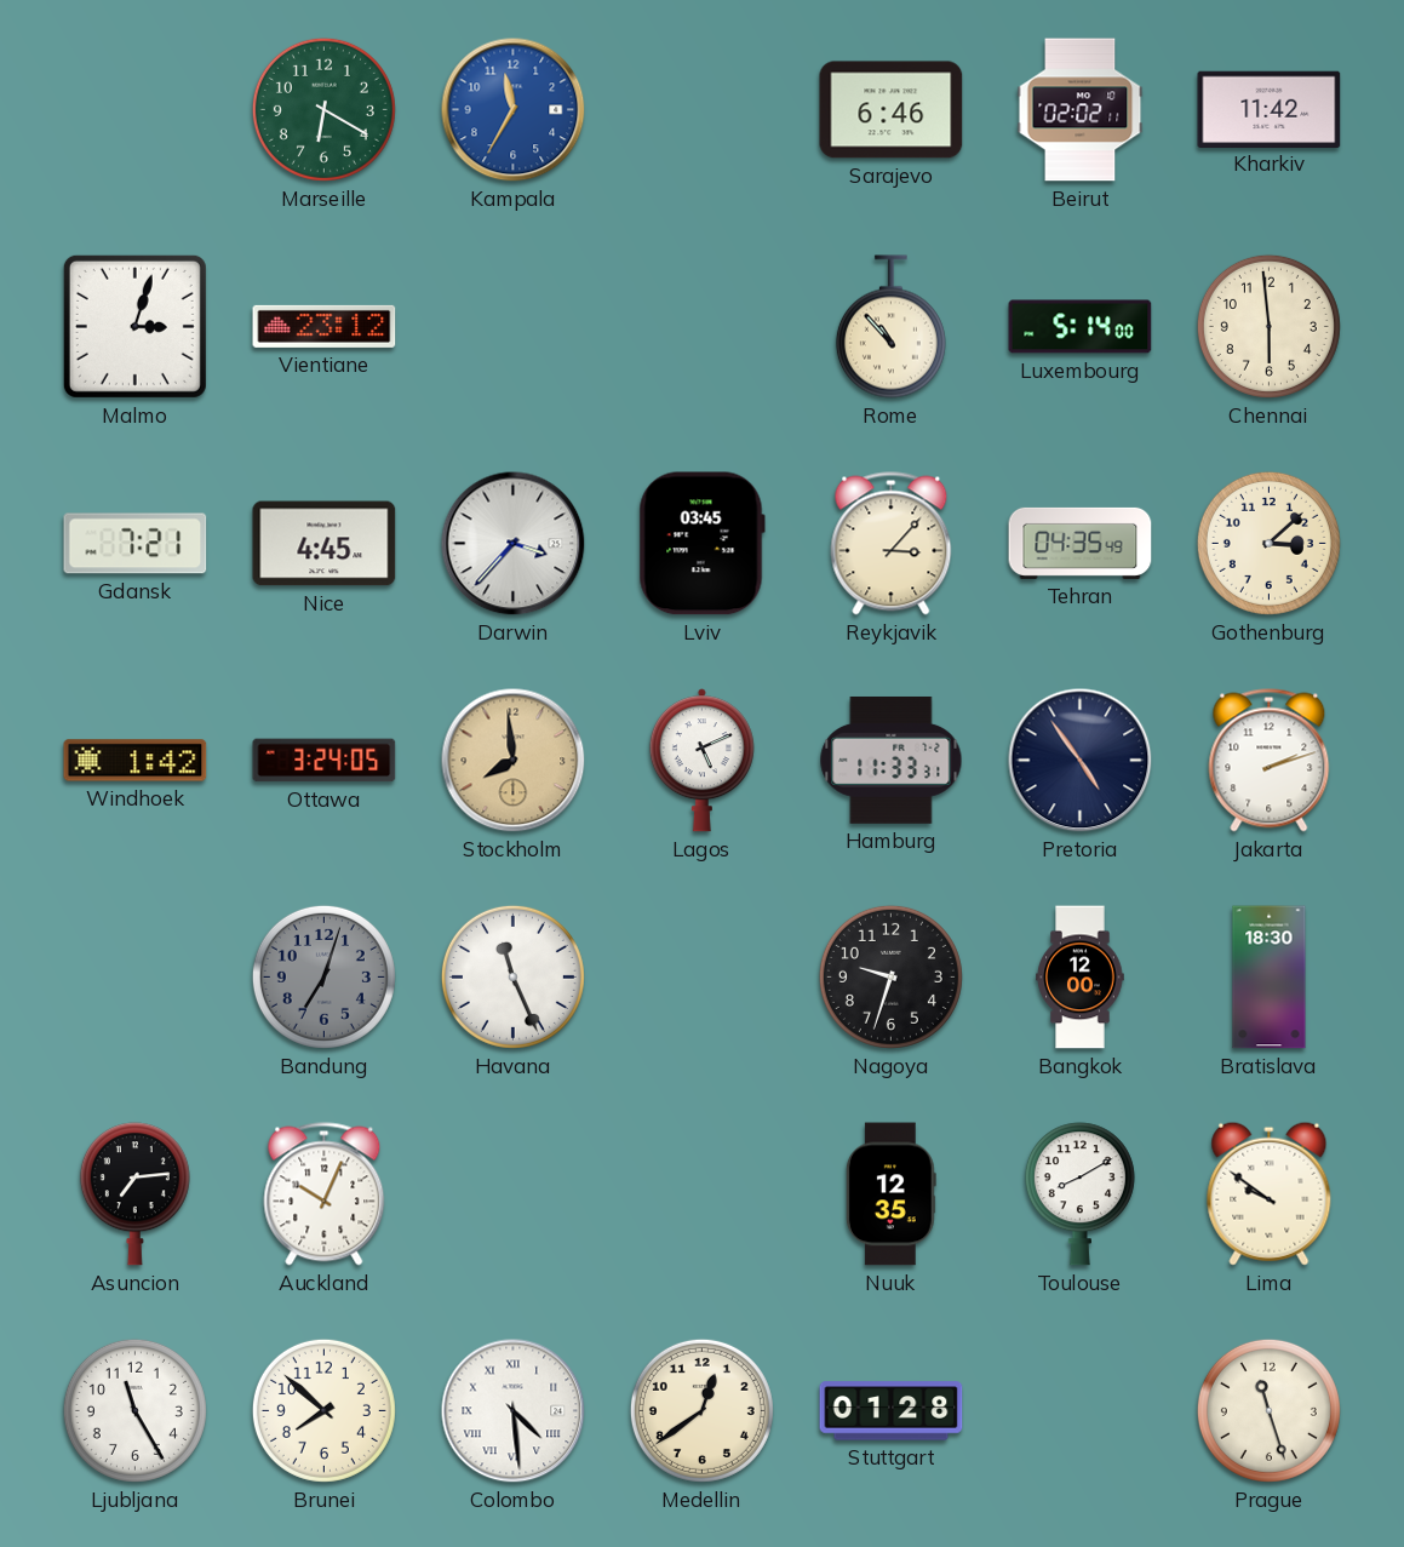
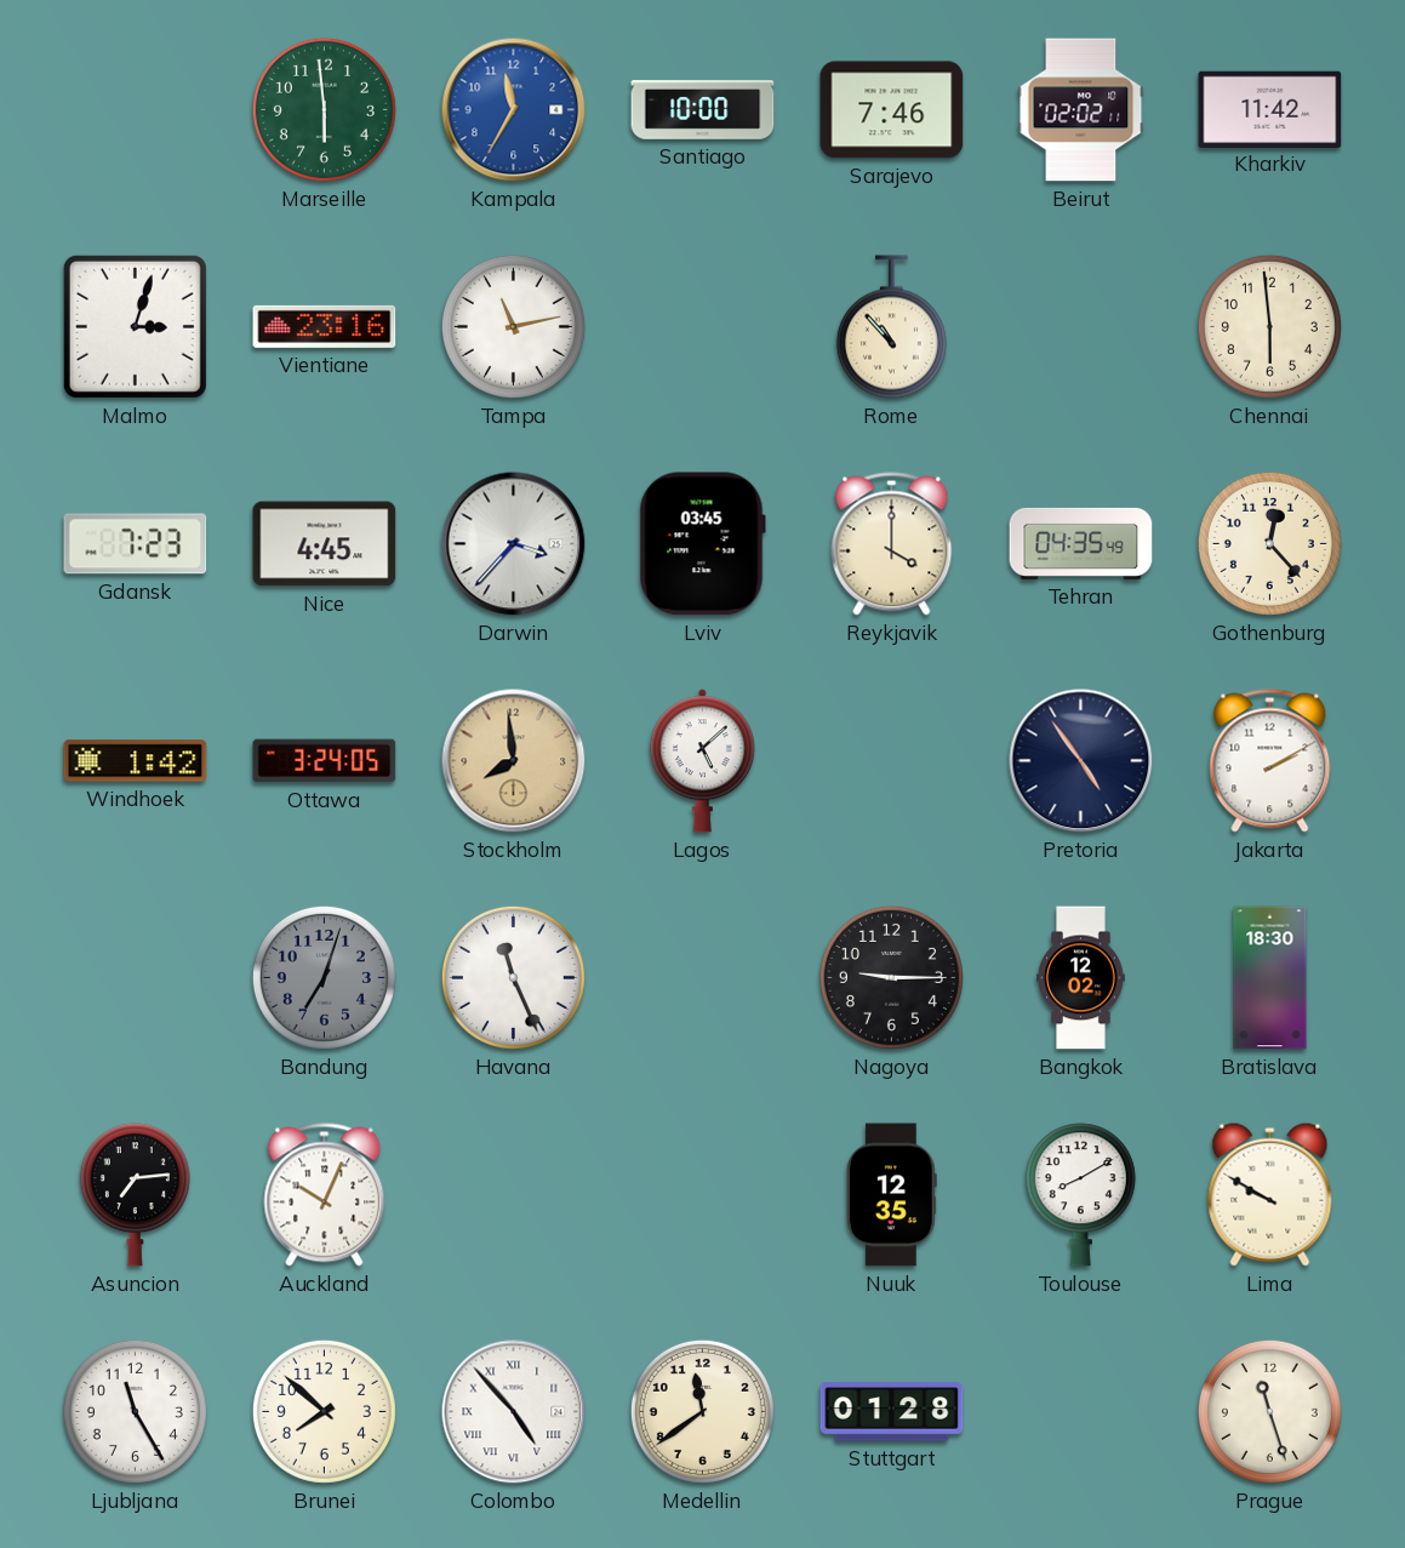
Marseille: 6:20 -> 5:59 (324, 109)
Santiago: none -> 10:00 (703, 110)
Sarajevo: 6:46 -> 7:46 (892, 110)
Vientiane: 23:12 -> 23:16 (325, 326)
Tampa: none -> 11:13 (513, 326)
Luxembourg: 5:14 -> none (1081, 327)
Gdansk: 7:21 -> 7:23 (136, 544)
Reykjavik: 3:07 -> 4:00 (892, 544)
Gothenburg: 3:08 -> 12:23 (1269, 543)
Lagos: 5:11 -> 5:08 (702, 761)
Hamburg: 11:33 -> none (892, 760)
Jakarta: 2:12 -> 2:10 (1270, 761)
Nagoya: 9:33 -> 9:15 (891, 977)
Bangkok: 12:00 -> 12:02 (1081, 978)
Lima: 9:51 -> 9:50 (1270, 1194)
Colombo: 4:29 -> 4:53 (514, 1412)
Medellin: 12:39 -> 11:39 (702, 1411)
